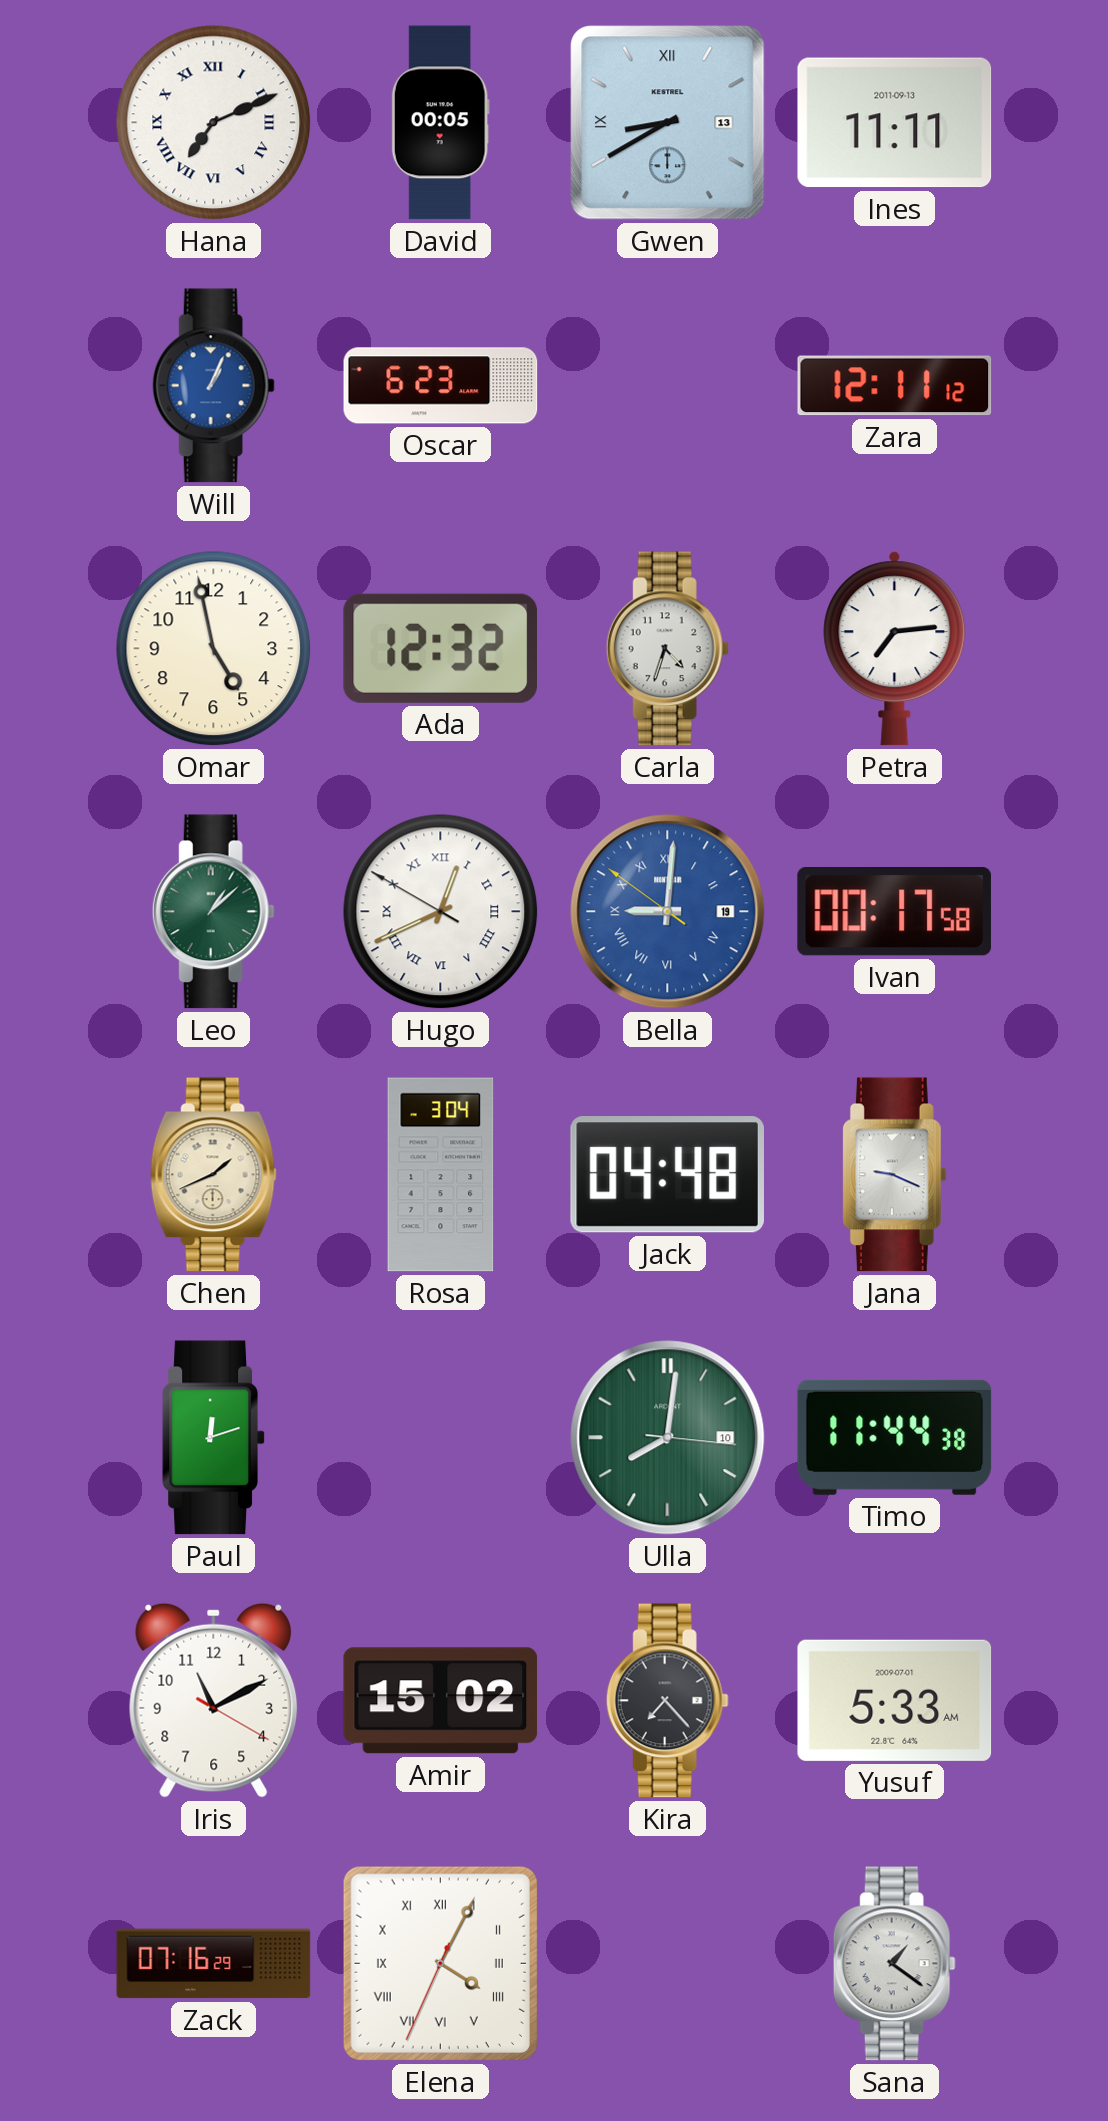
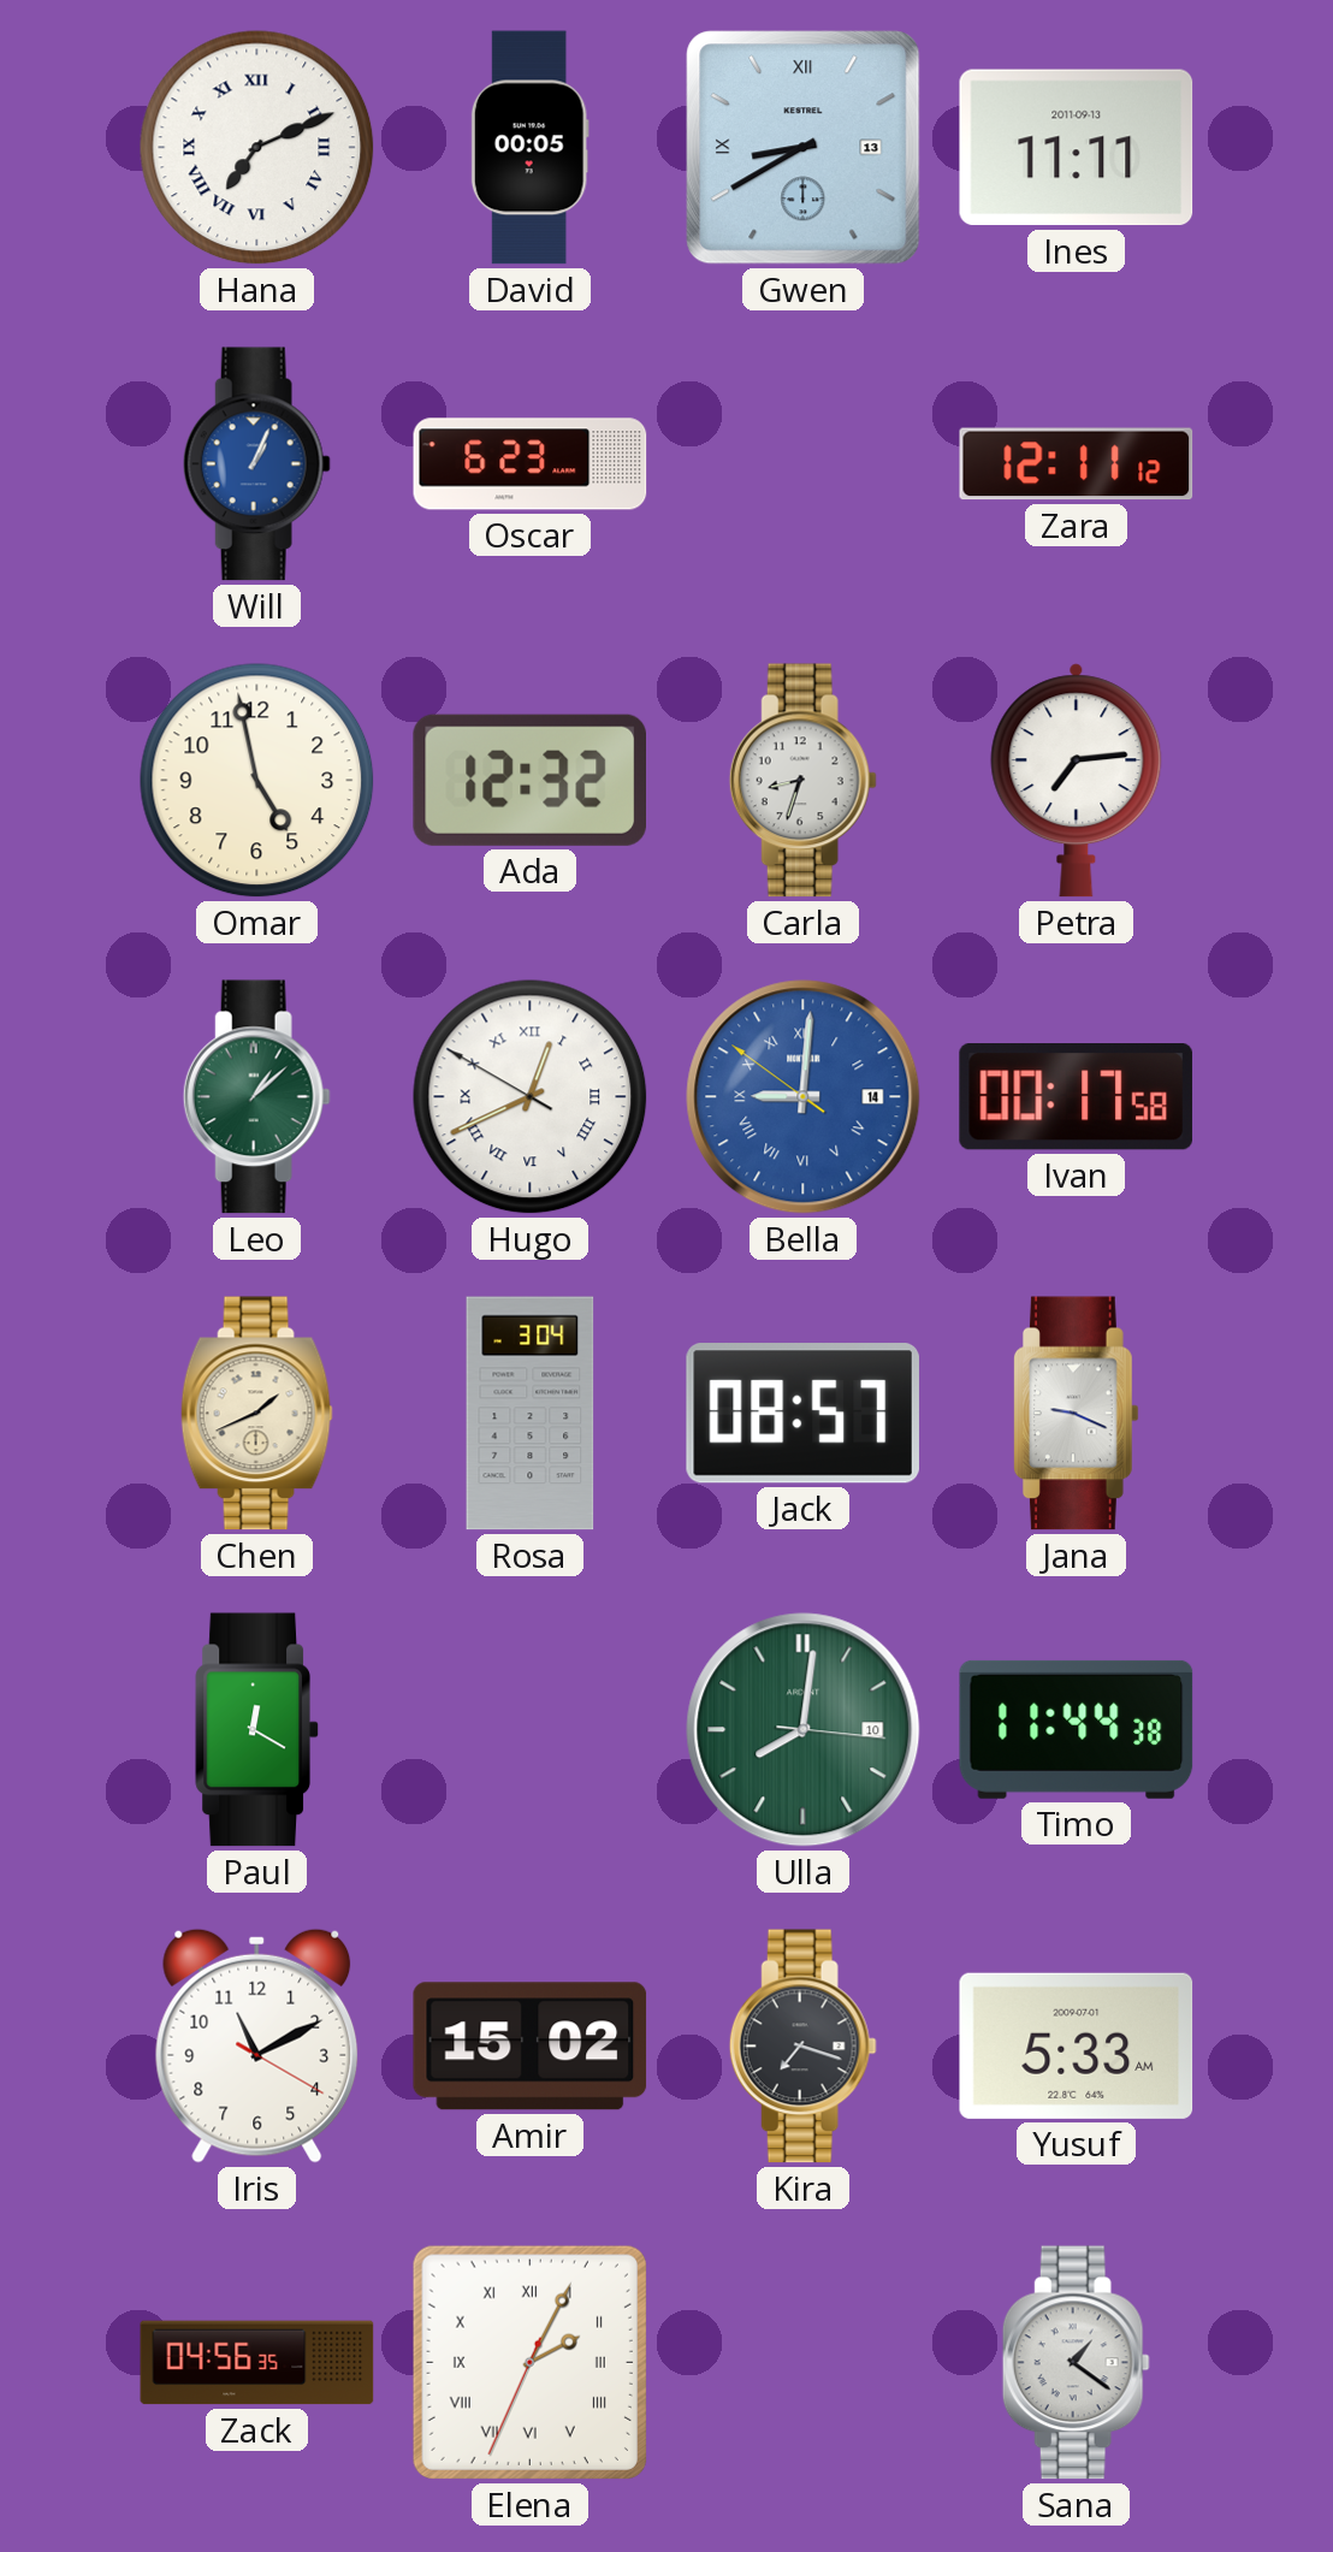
Carla: 4:33 -> 8:33 (802, 781)
Bella date: 19 -> 14 (804, 1097)
Jack: 04:48 -> 08:57 (802, 1414)
Paul: 12:12 -> 12:20 (257, 1730)
Kira: 7:23 -> 7:18 (802, 2047)
Zack: 07:16 -> 04:56 (257, 2363)
Elena: 4:04 -> 2:04 (529, 2362)
